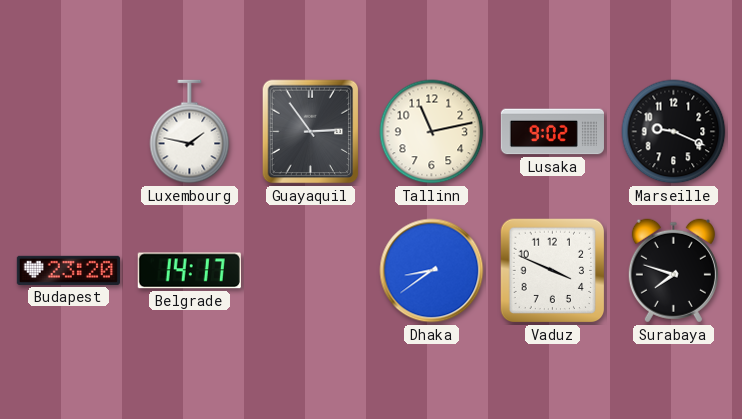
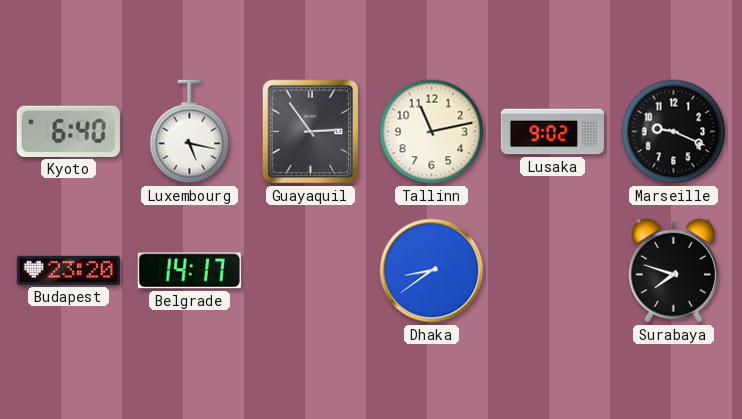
Kyoto: none -> 6:40 (68, 131)
Luxembourg: 1:47 -> 5:17 (190, 132)
Vaduz: 3:49 -> none (553, 271)
